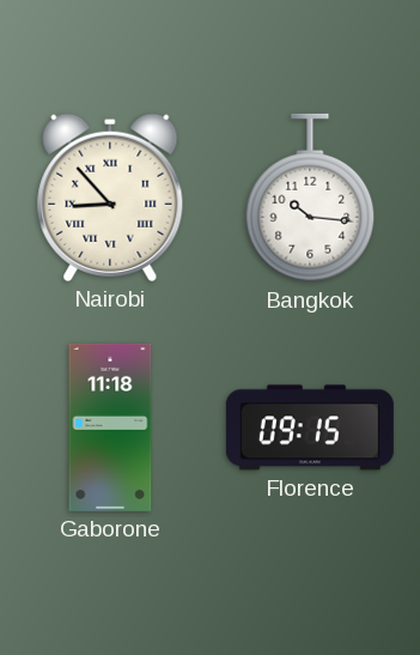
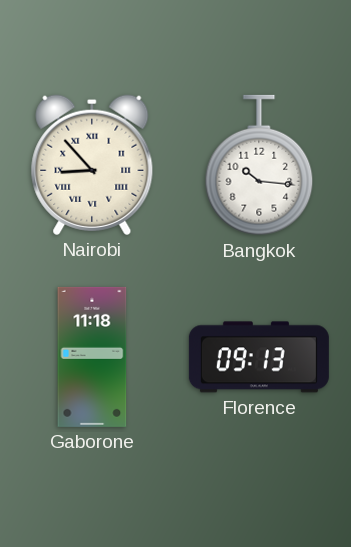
Florence: 09:15 -> 09:13 (259, 357)
